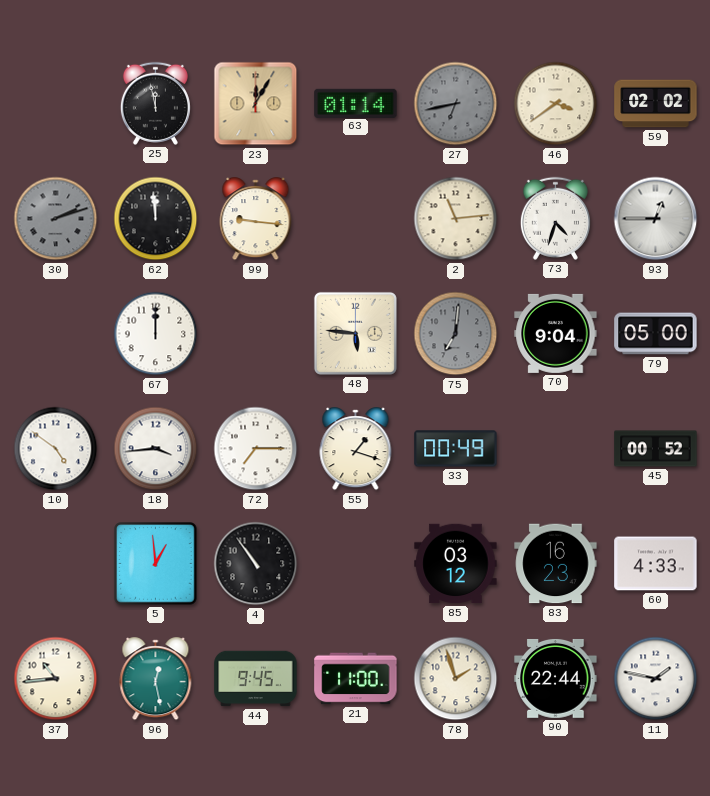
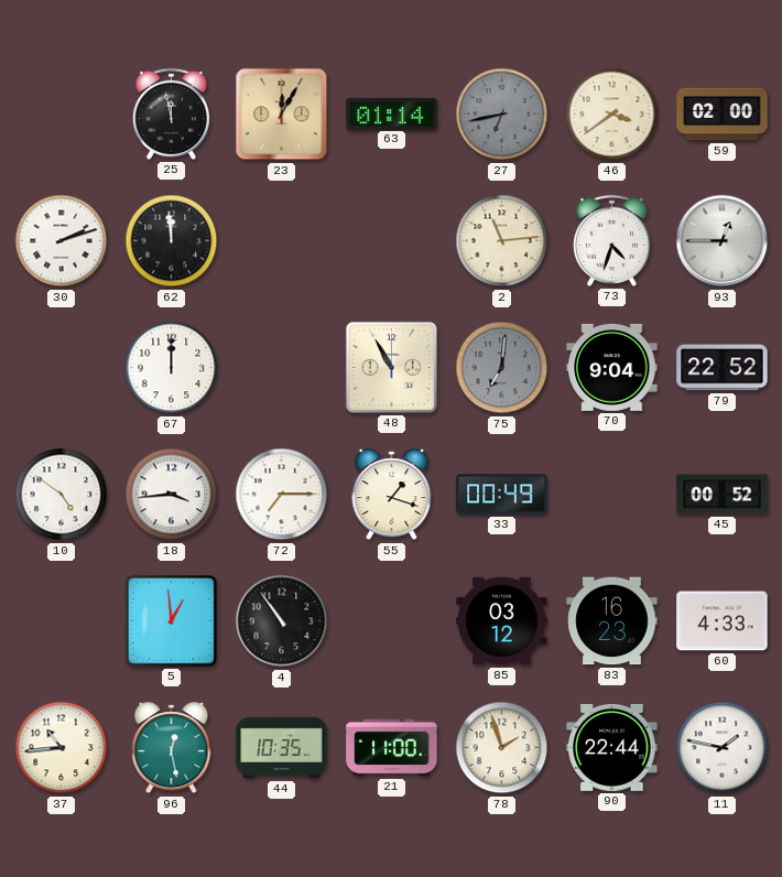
59: 02:02 -> 02:00 (723, 115)
30 dial: grey -> white (62, 241)
99: 9:16 -> none (256, 219)
48: 5:46 -> 10:55 (391, 367)
79: 05:00 -> 22:52 (723, 368)
44: 9:45 -> 10:35 (282, 748)
